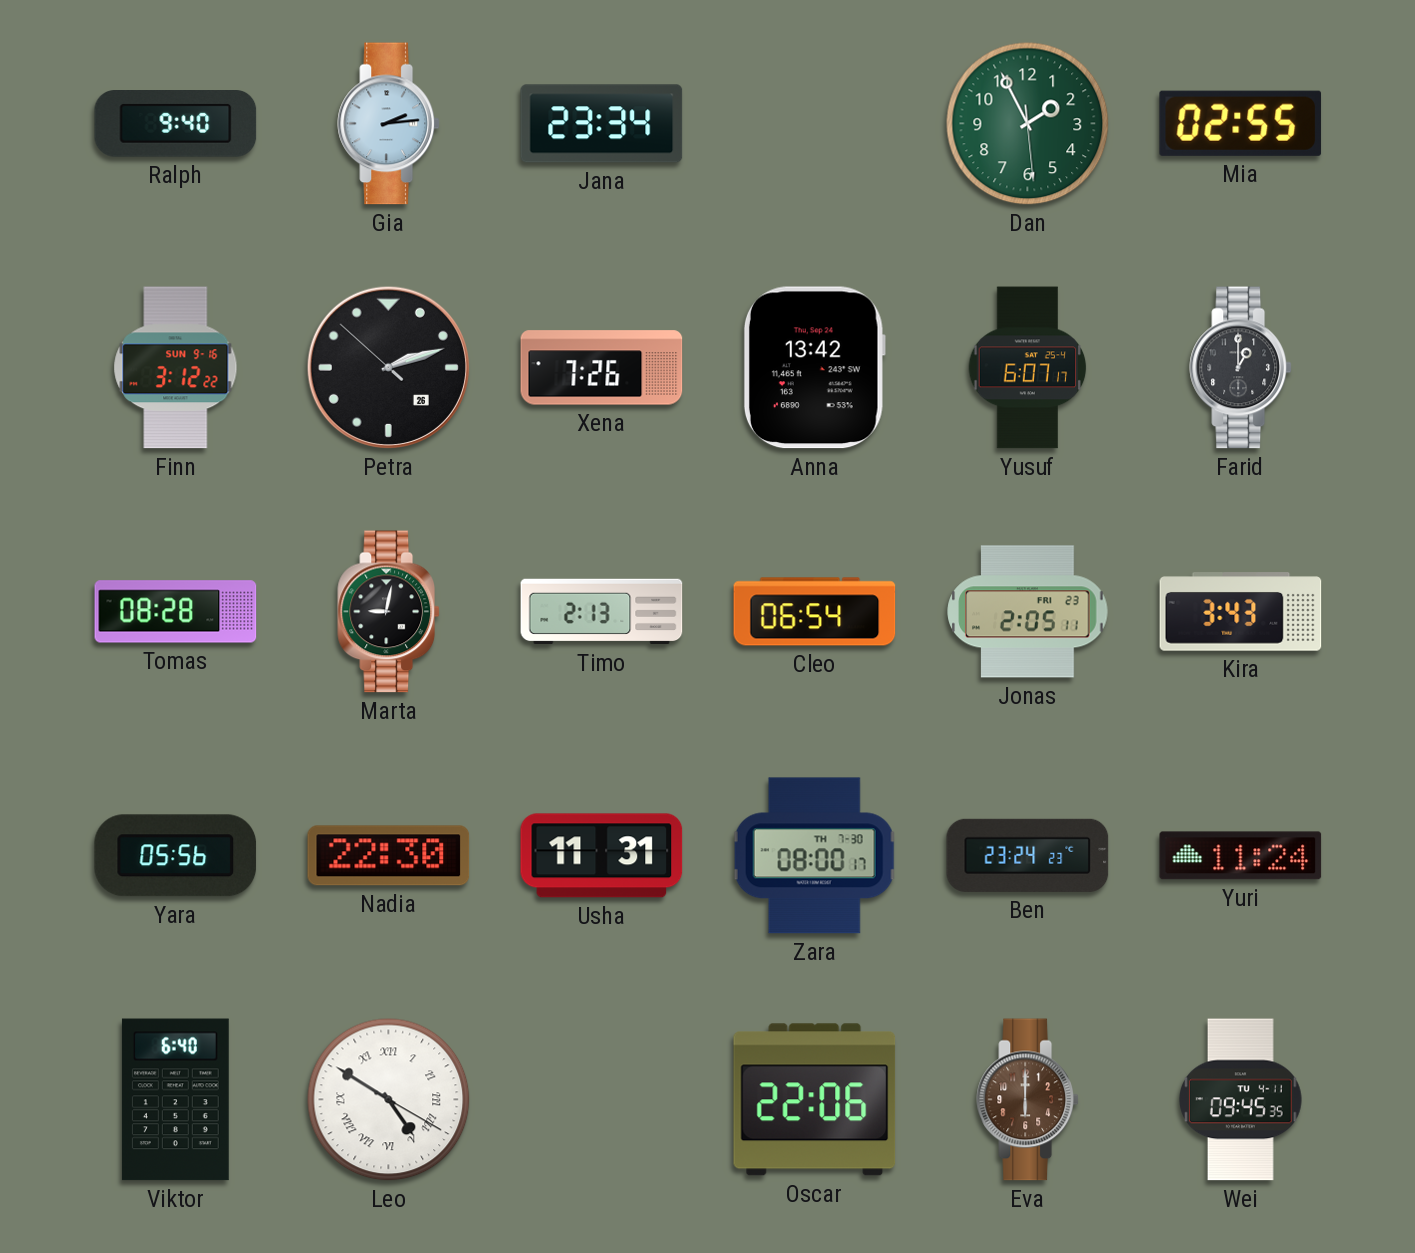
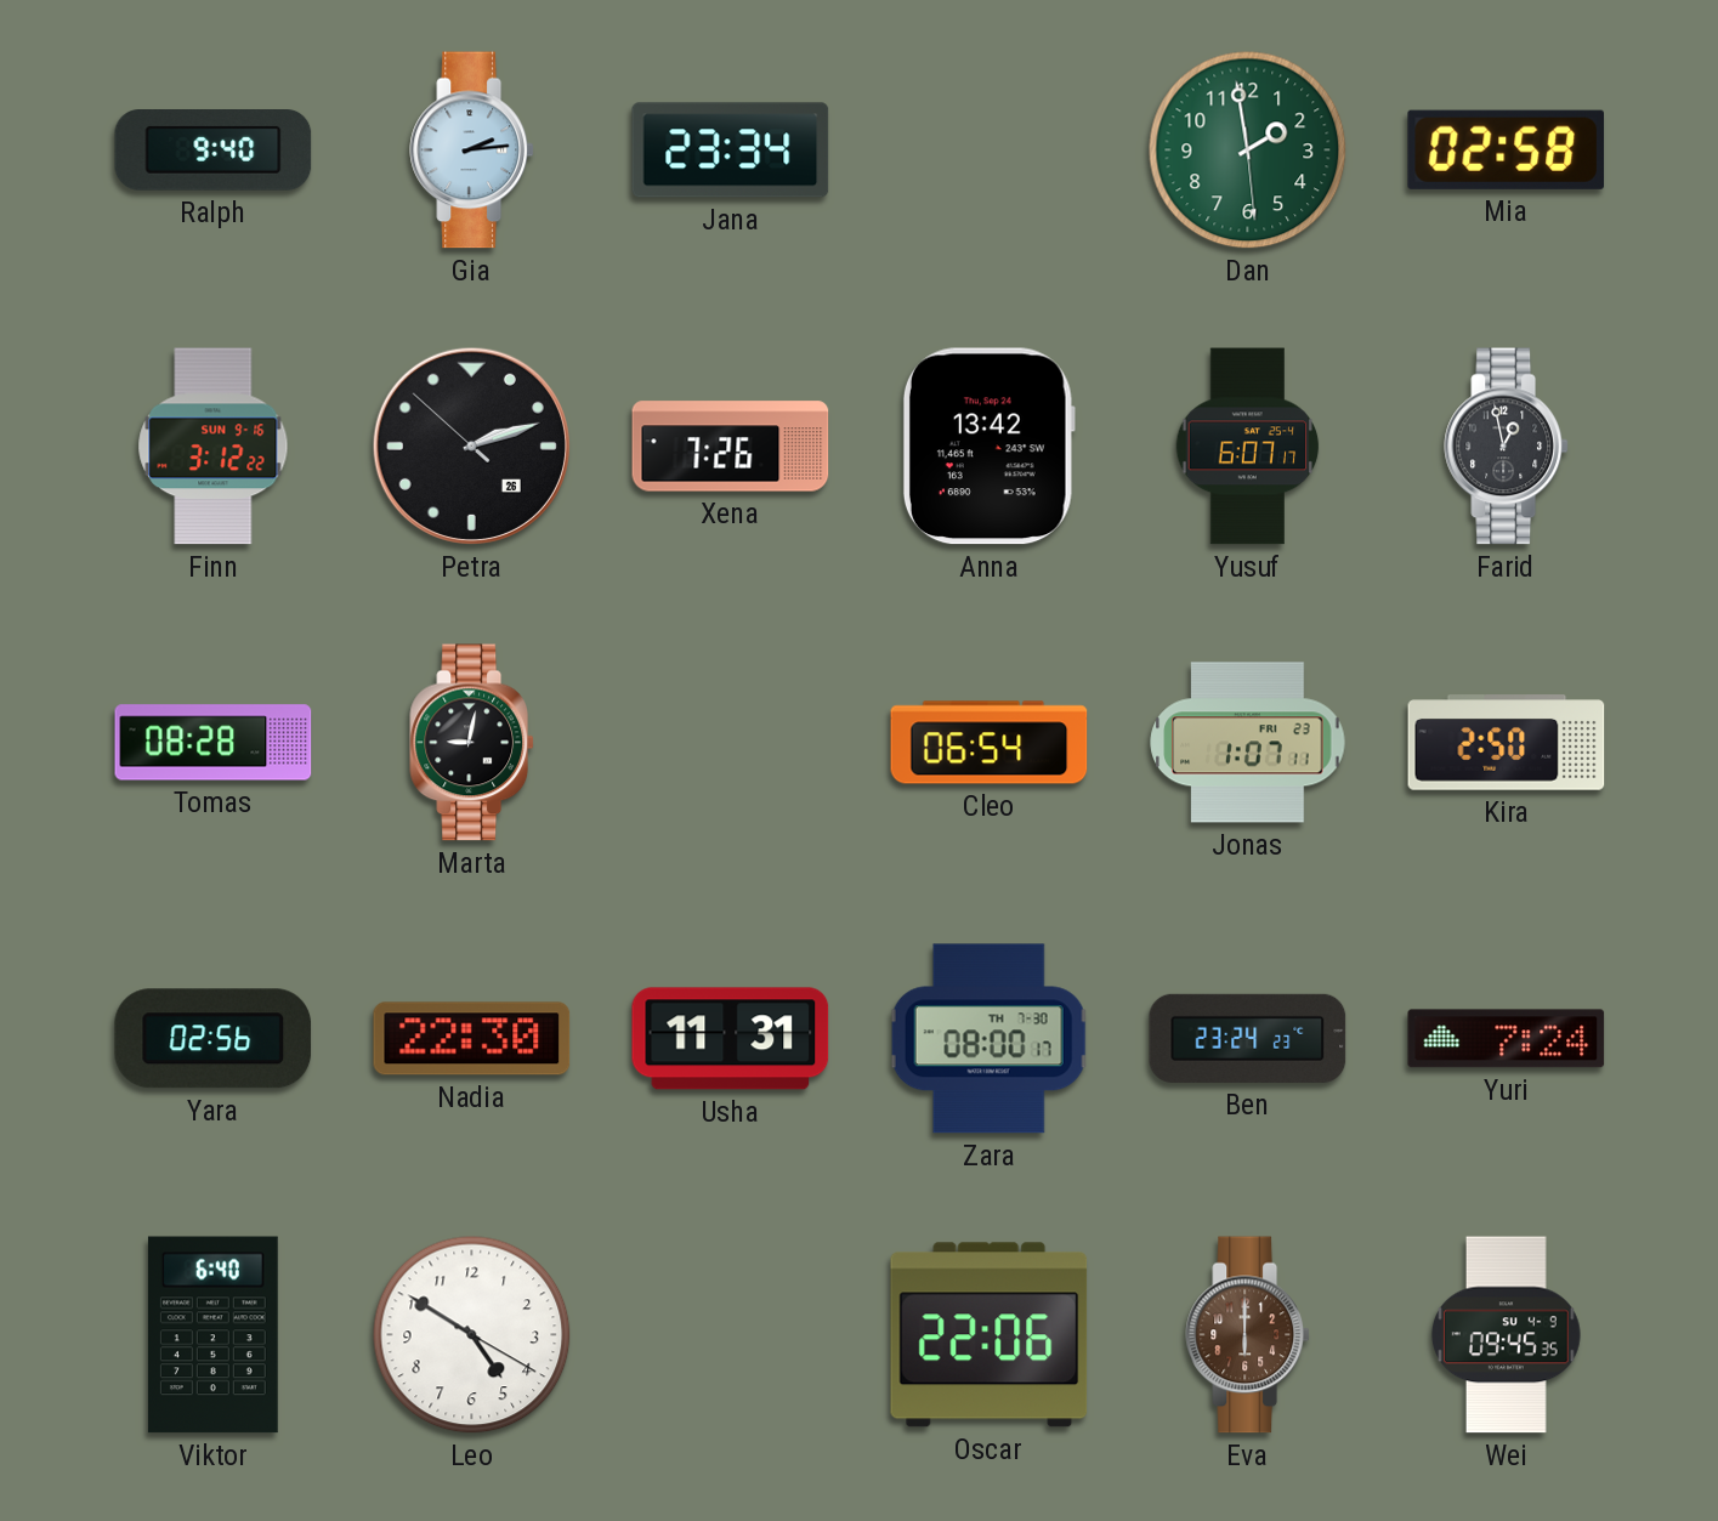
Dan: 1:55 -> 1:58 (1248, 151)
Mia: 02:55 -> 02:58 (1507, 149)
Farid: 1:00 -> 12:58 (1506, 447)
Timo: 2:13 -> none (602, 612)
Jonas: 2:05 -> 1:07 (1248, 743)
Kira: 3:43 -> 2:50 (1507, 743)
Yara: 05:56 -> 02:56 (214, 1039)
Yuri: 11:24 -> 7:24 (1507, 1039)
Leo numerals: Roman -> Arabic (472, 1335)
Wei date: TU 4-11 -> SU 4-9 (1506, 1335)
